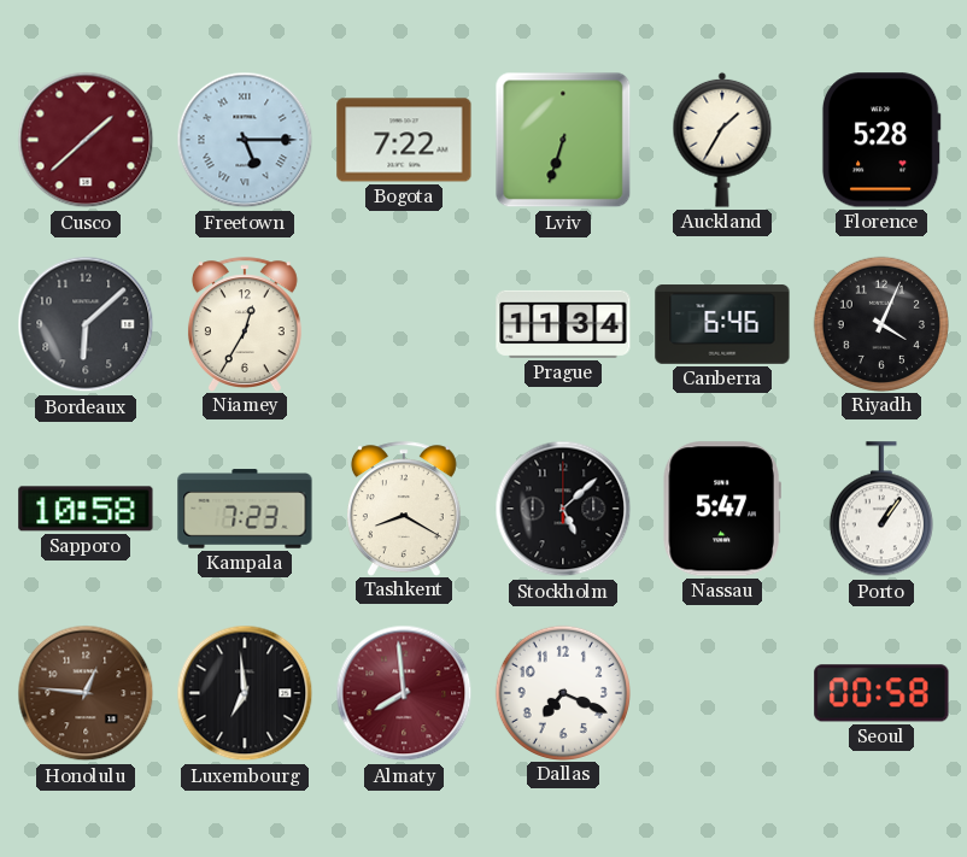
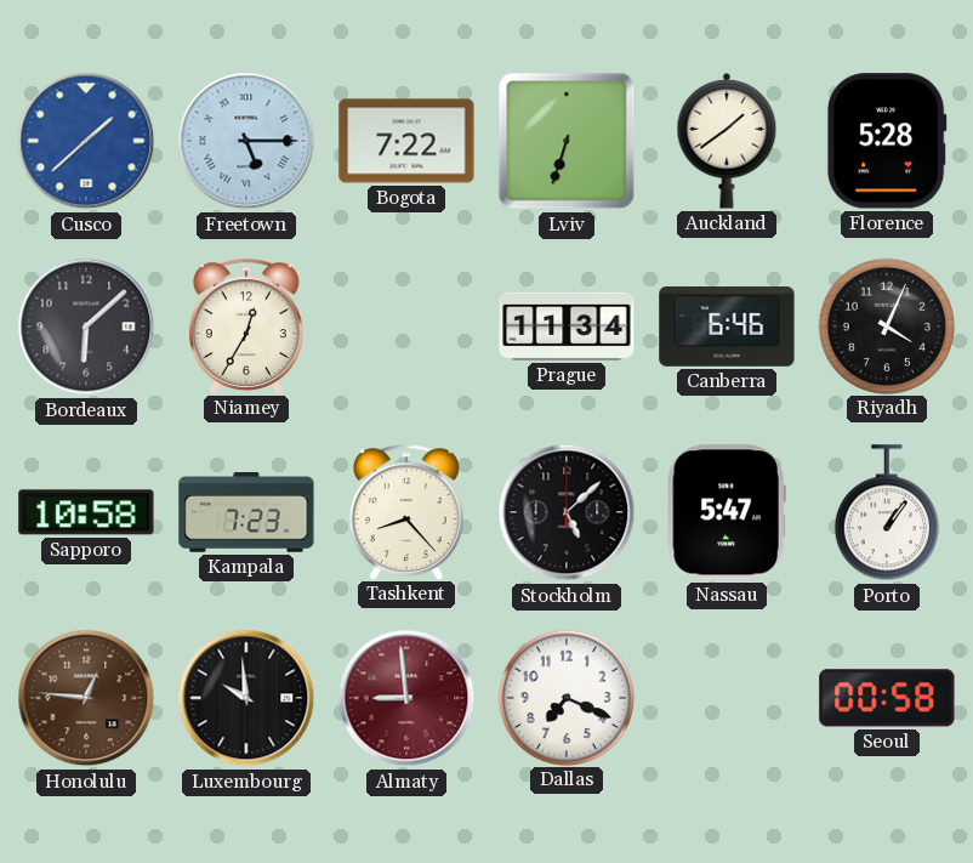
Cusco dial: burgundy -> blue (86, 141)
Auckland: 1:35 -> 1:39 (727, 141)
Tashkent: 8:20 -> 8:23 (406, 512)
Luxembourg: 6:59 -> 9:59 (246, 698)
Almaty: 7:59 -> 8:59 (406, 698)
